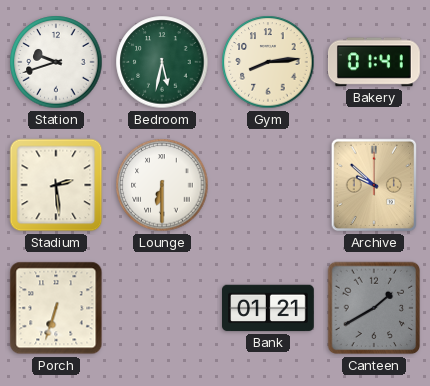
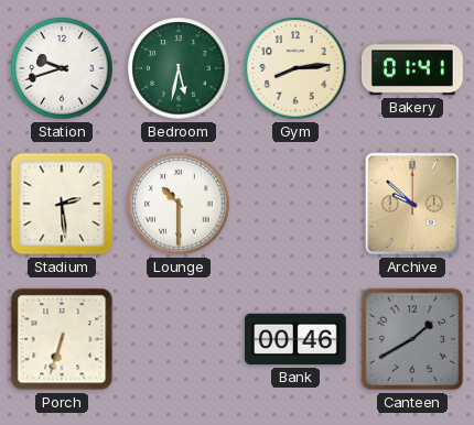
Lounge: 6:30 -> 10:30 (179, 204)
Bank: 01:21 -> 00:46 (297, 339)
